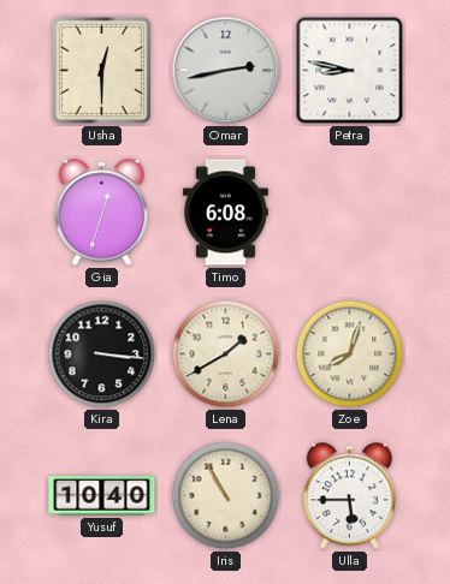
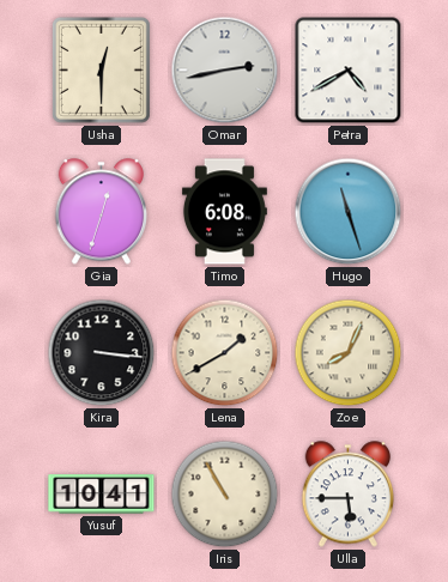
Petra: 8:47 -> 4:40 (349, 71)
Hugo: none -> 11:27 (349, 212)
Zoe: 8:03 -> 8:04 (349, 353)
Yusuf: 10:40 -> 10:41 (102, 495)
